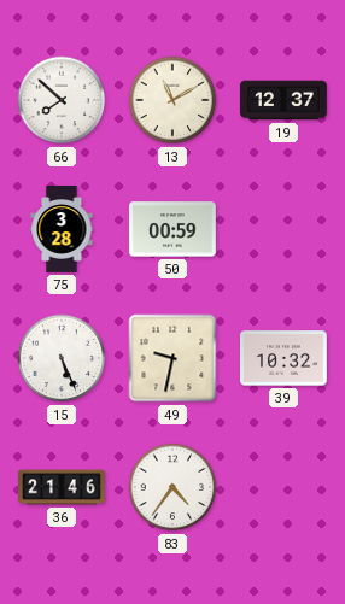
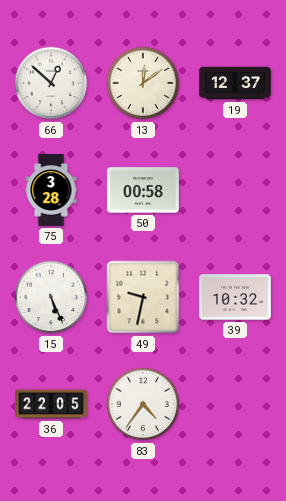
66: 7:52 -> 12:52 (51, 83)
13: 11:10 -> 12:09 (143, 83)
50: 00:59 -> 00:58 (143, 190)
36: 21:46 -> 22:05 (51, 404)
